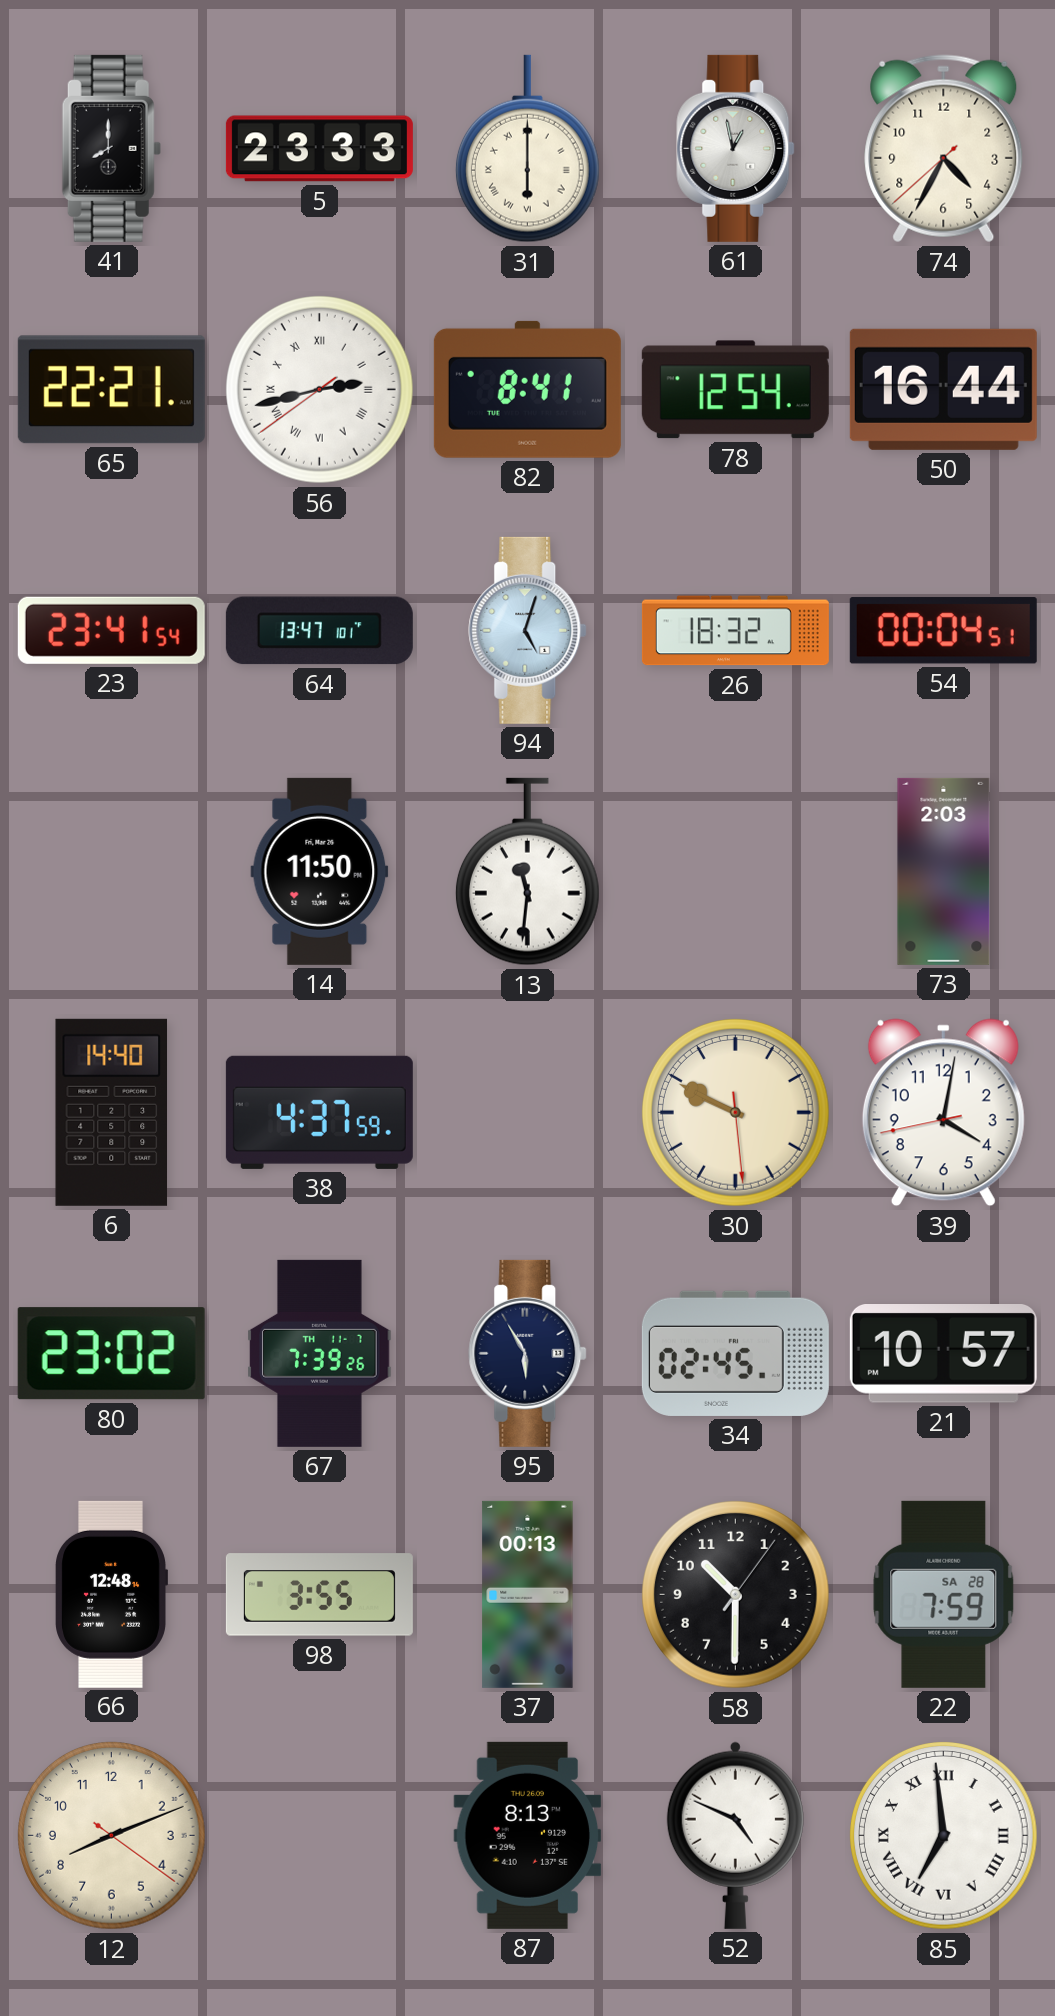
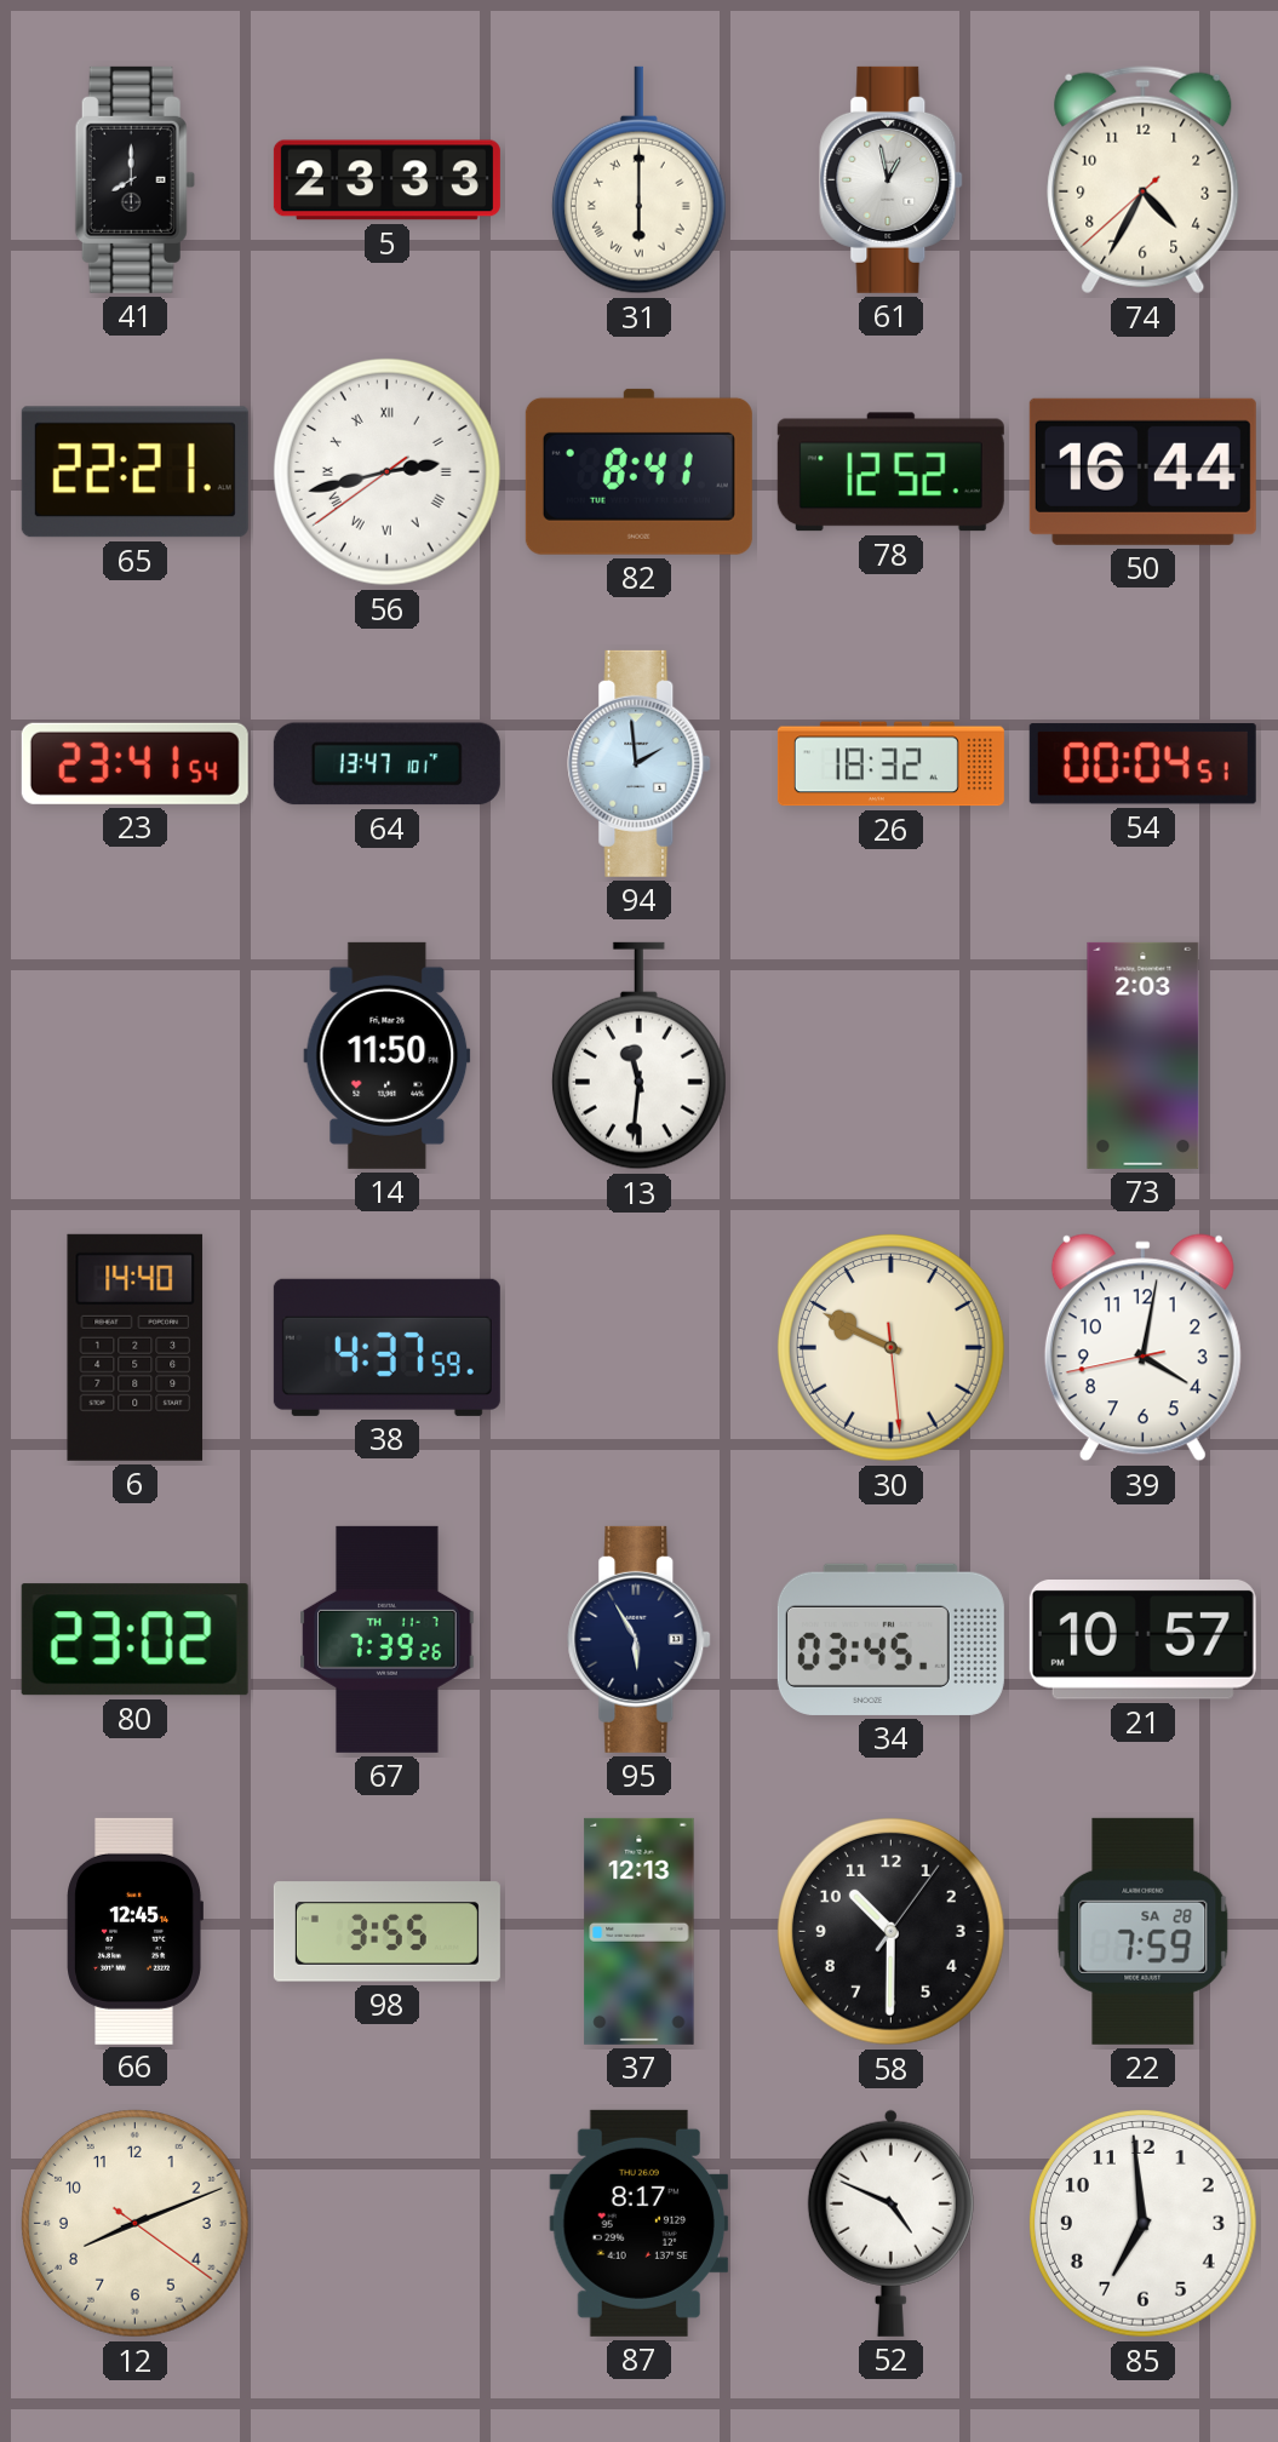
78: 12:54 -> 12:52 (890, 472)
94: 5:03 -> 1:59 (640, 763)
34: 02:45 -> 03:45 (890, 1639)
66: 12:48 -> 12:45 (134, 1931)
37: 00:13 -> 12:13 (640, 1931)
87: 8:13 -> 8:17 (640, 2223)
85 numerals: Roman -> Arabic (1144, 2224)
